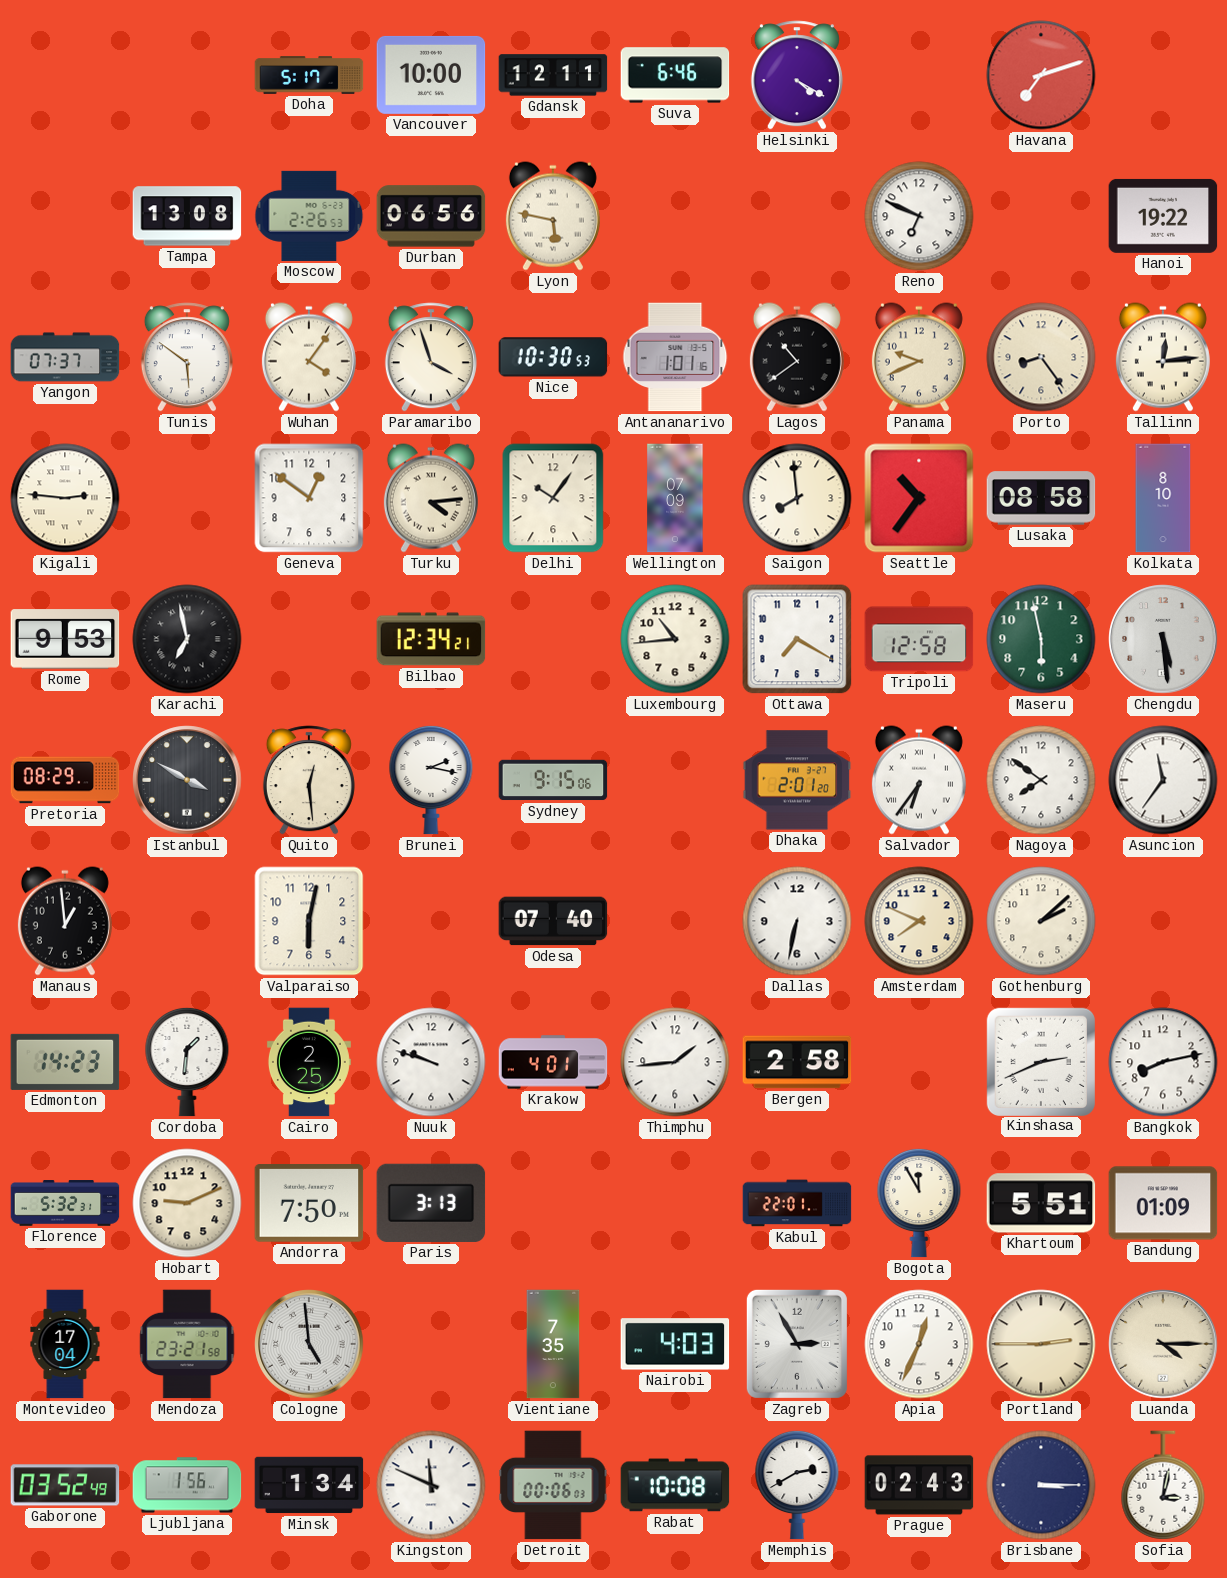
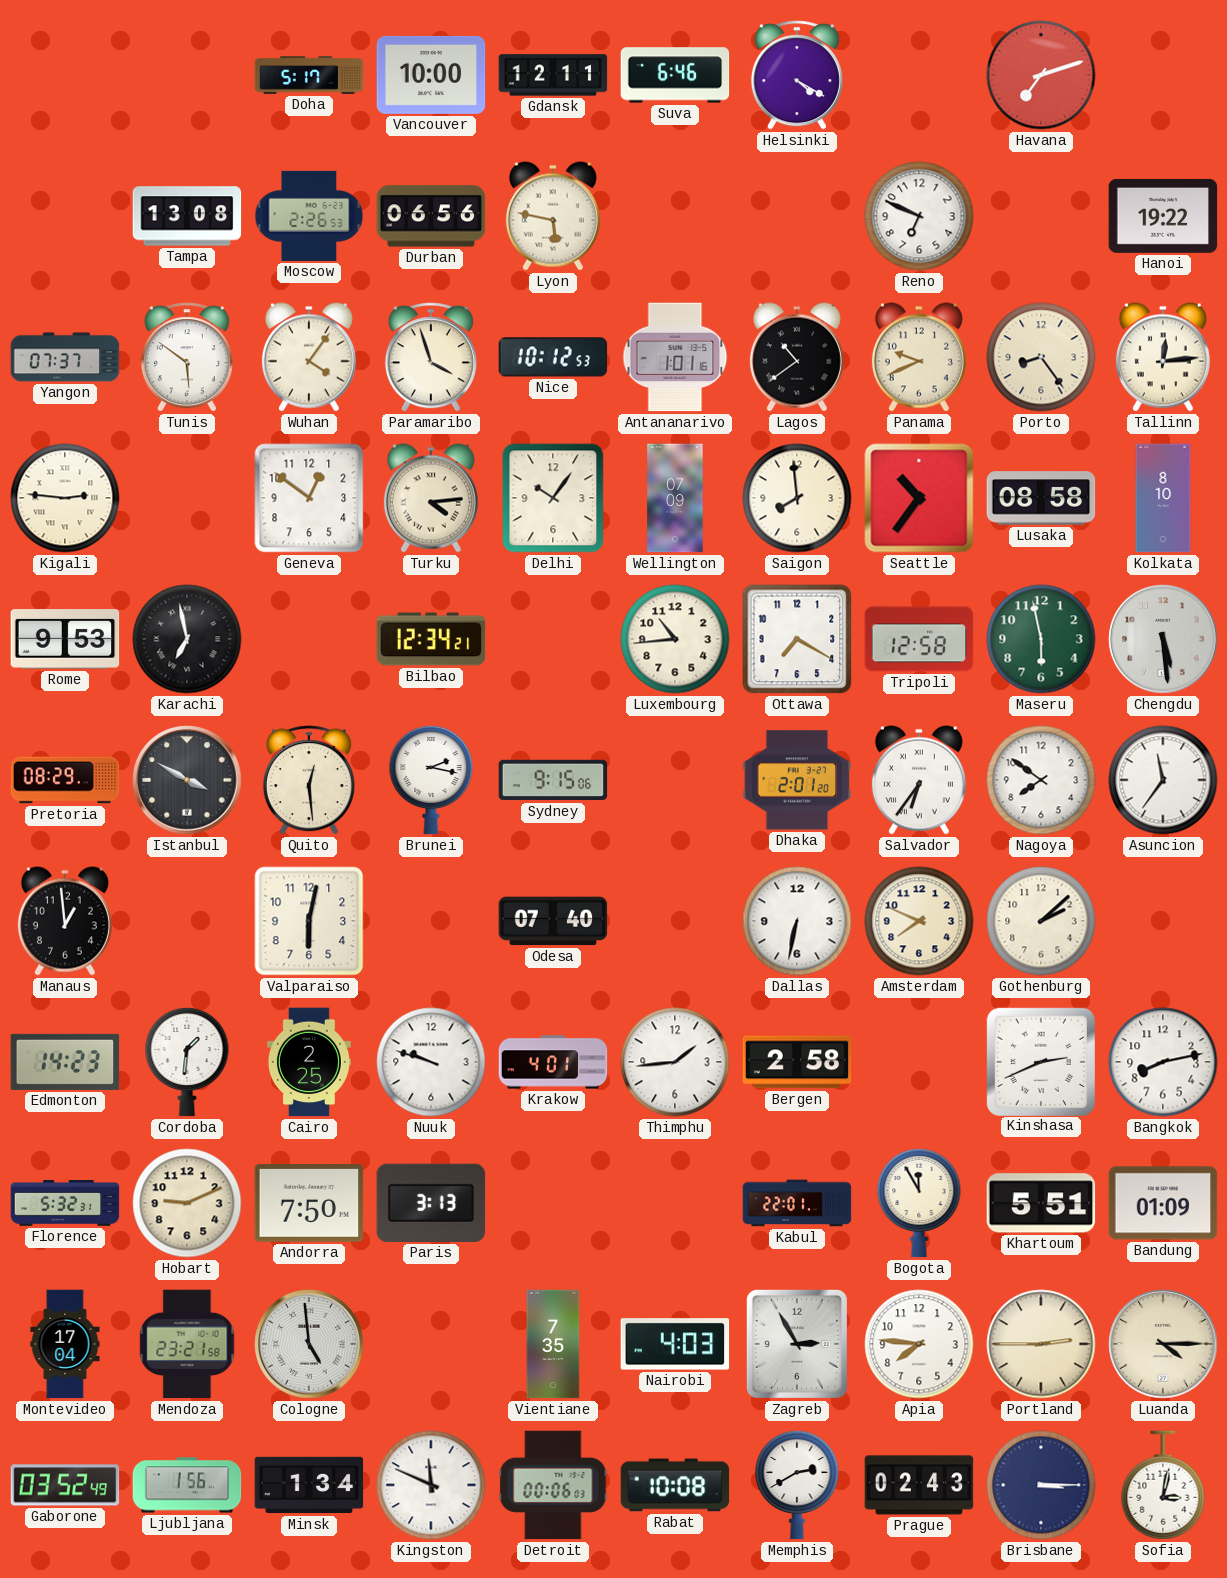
Nice: 10:30 -> 10:12 (553, 357)
Apia: 12:34 -> 7:46 (919, 1344)
